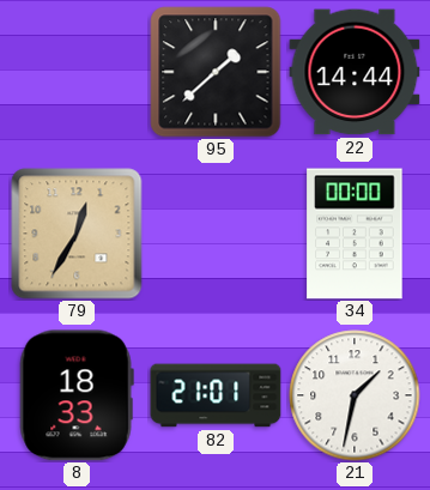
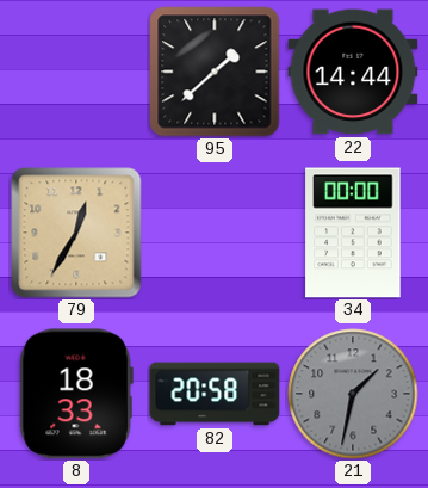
82: 21:01 -> 20:58 (215, 394)
21 dial: white -> grey (353, 394)
